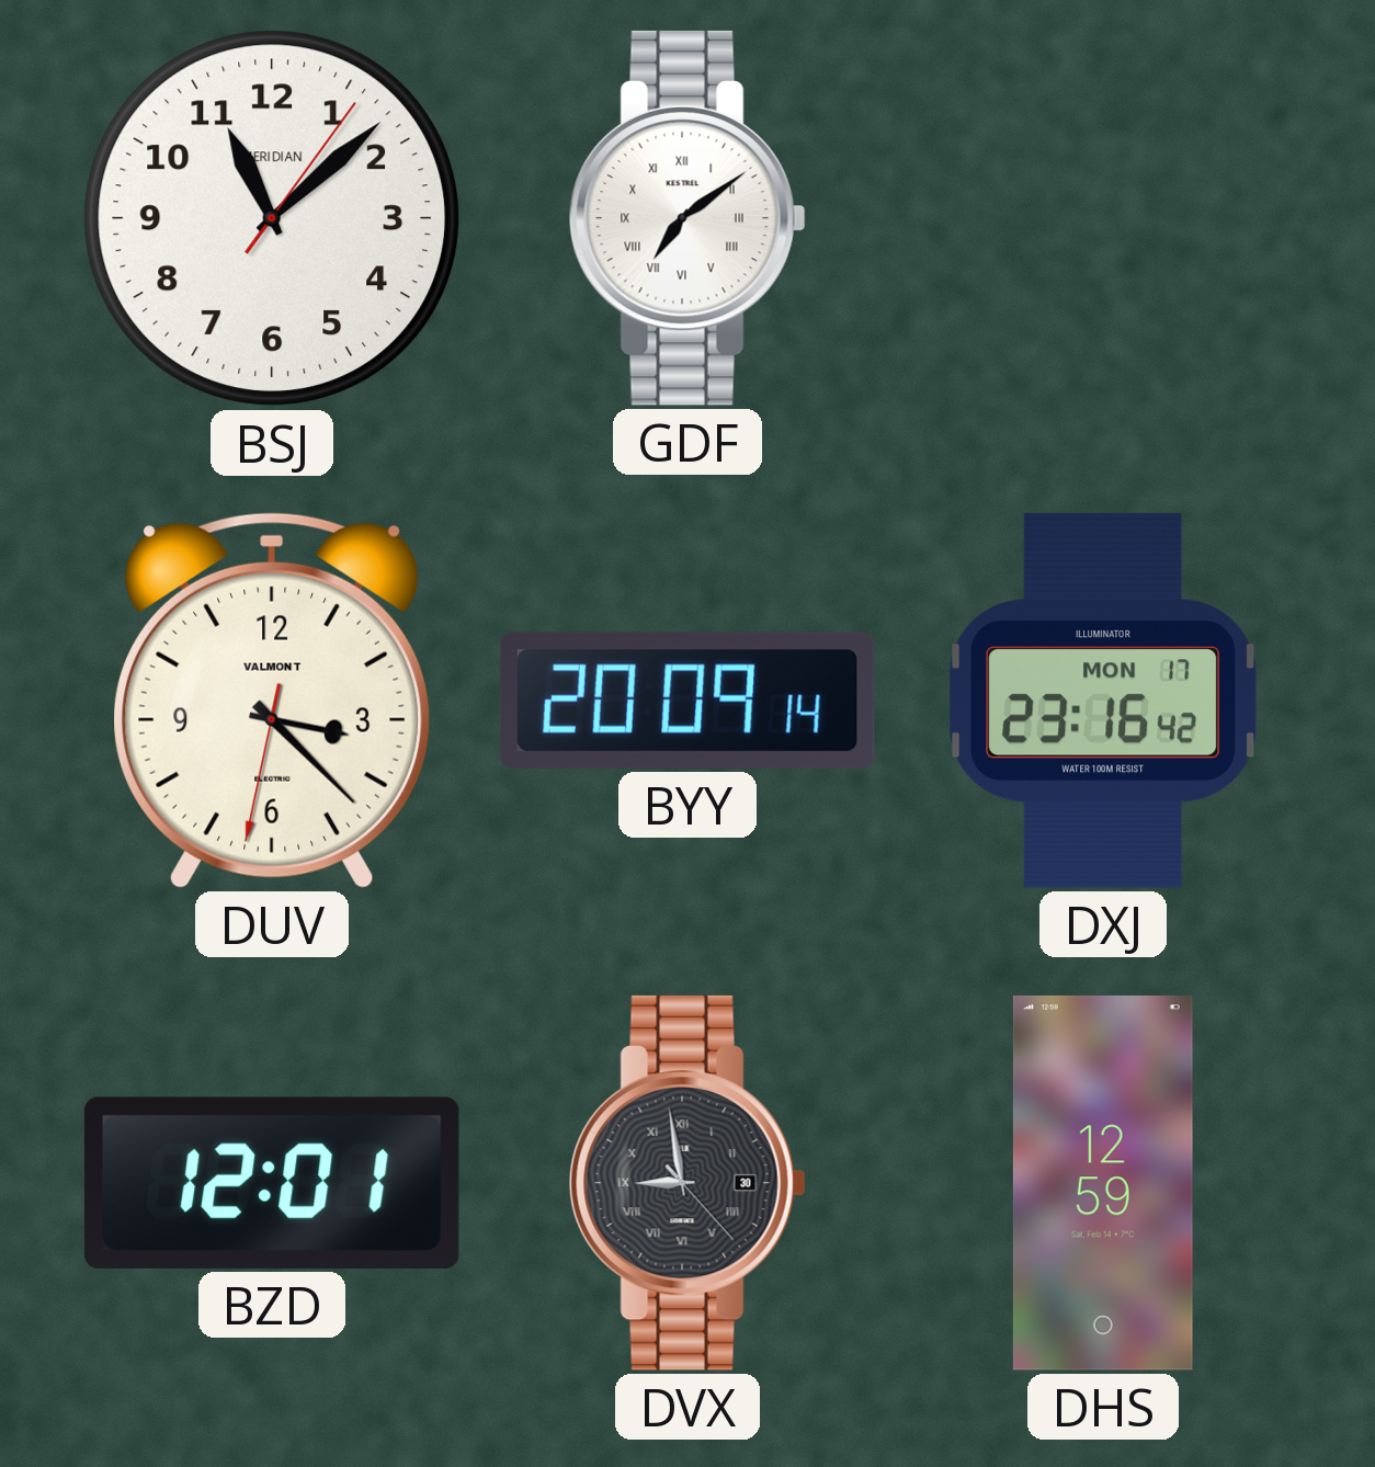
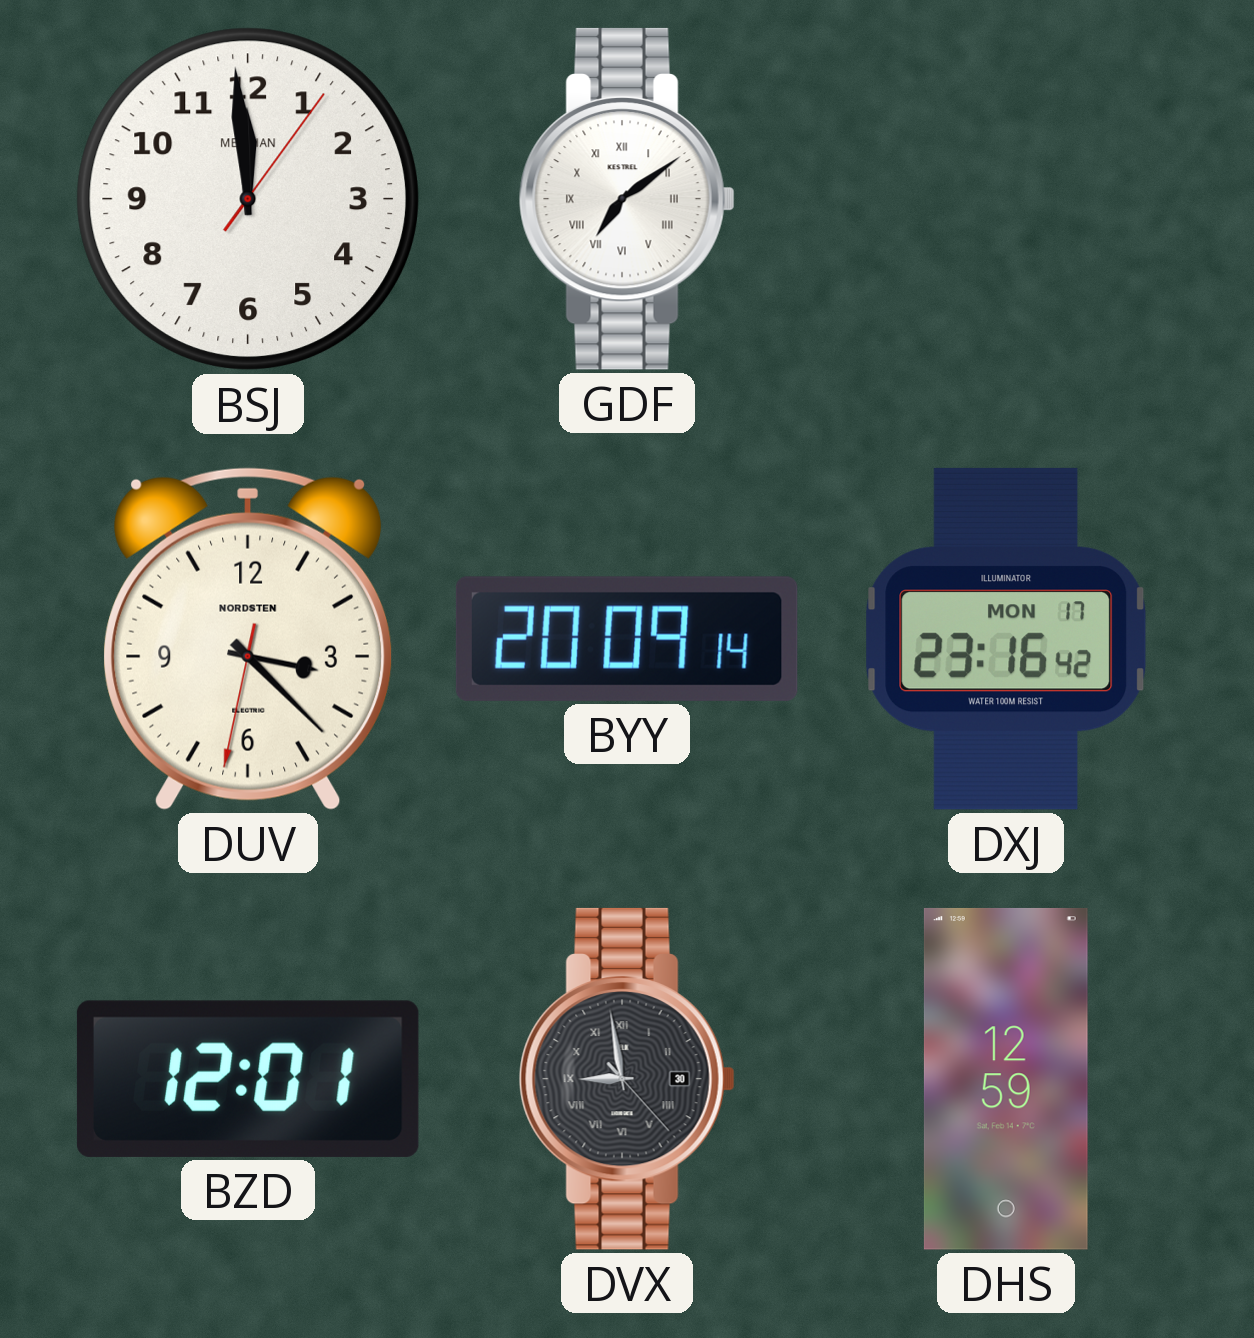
BSJ: 11:08 -> 11:59 (248, 199)
DUV brand: VALMONT -> NORDSTEN (248, 639)
